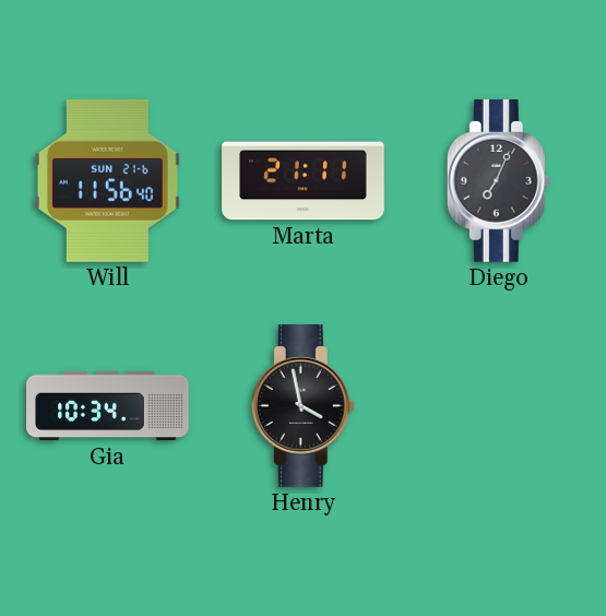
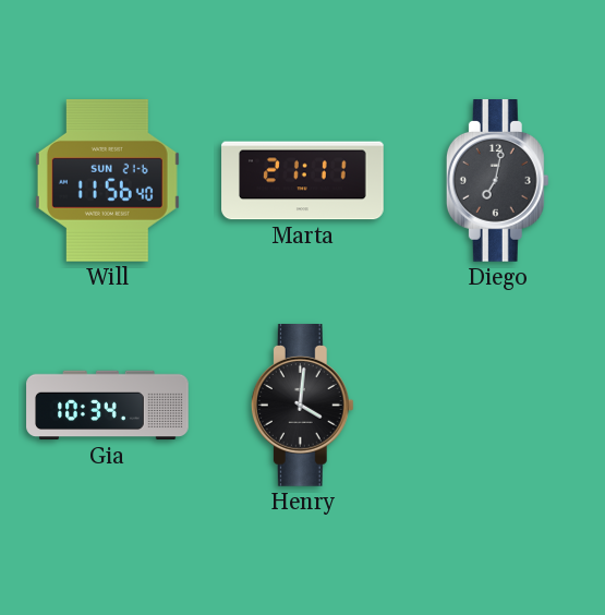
Diego: 7:04 -> 7:02 (497, 181)
Henry: 3:58 -> 4:01 (302, 406)
